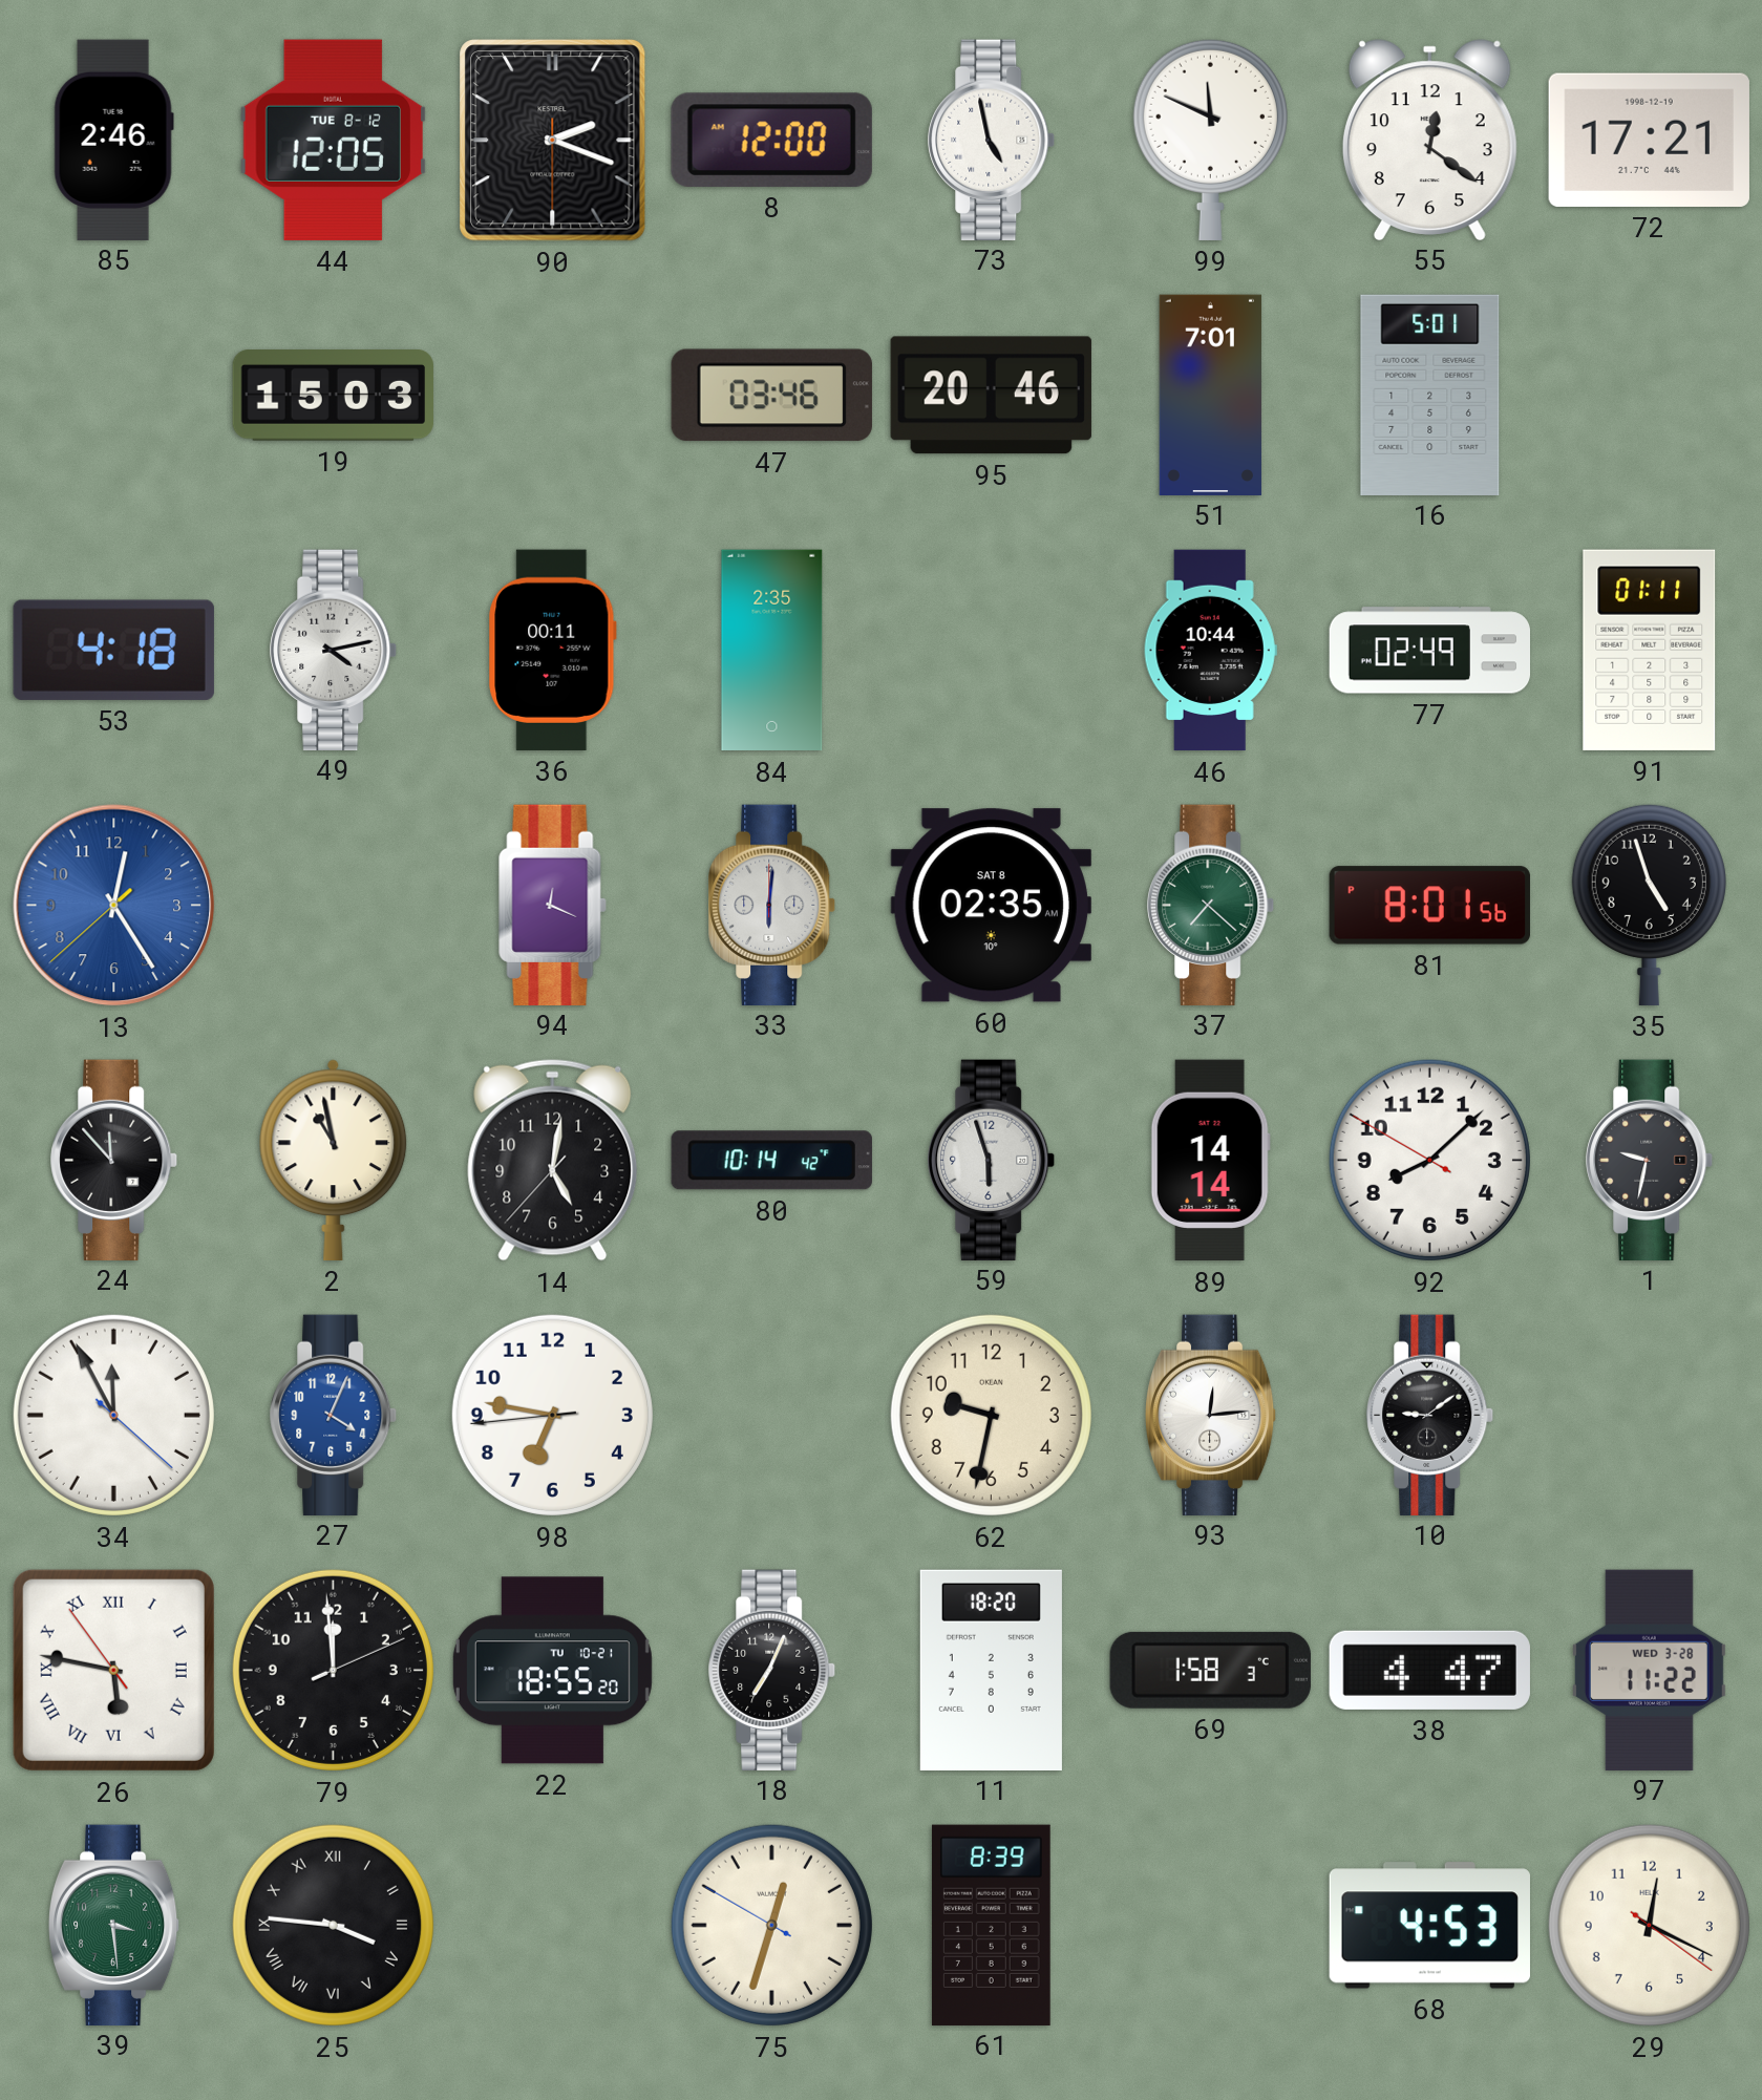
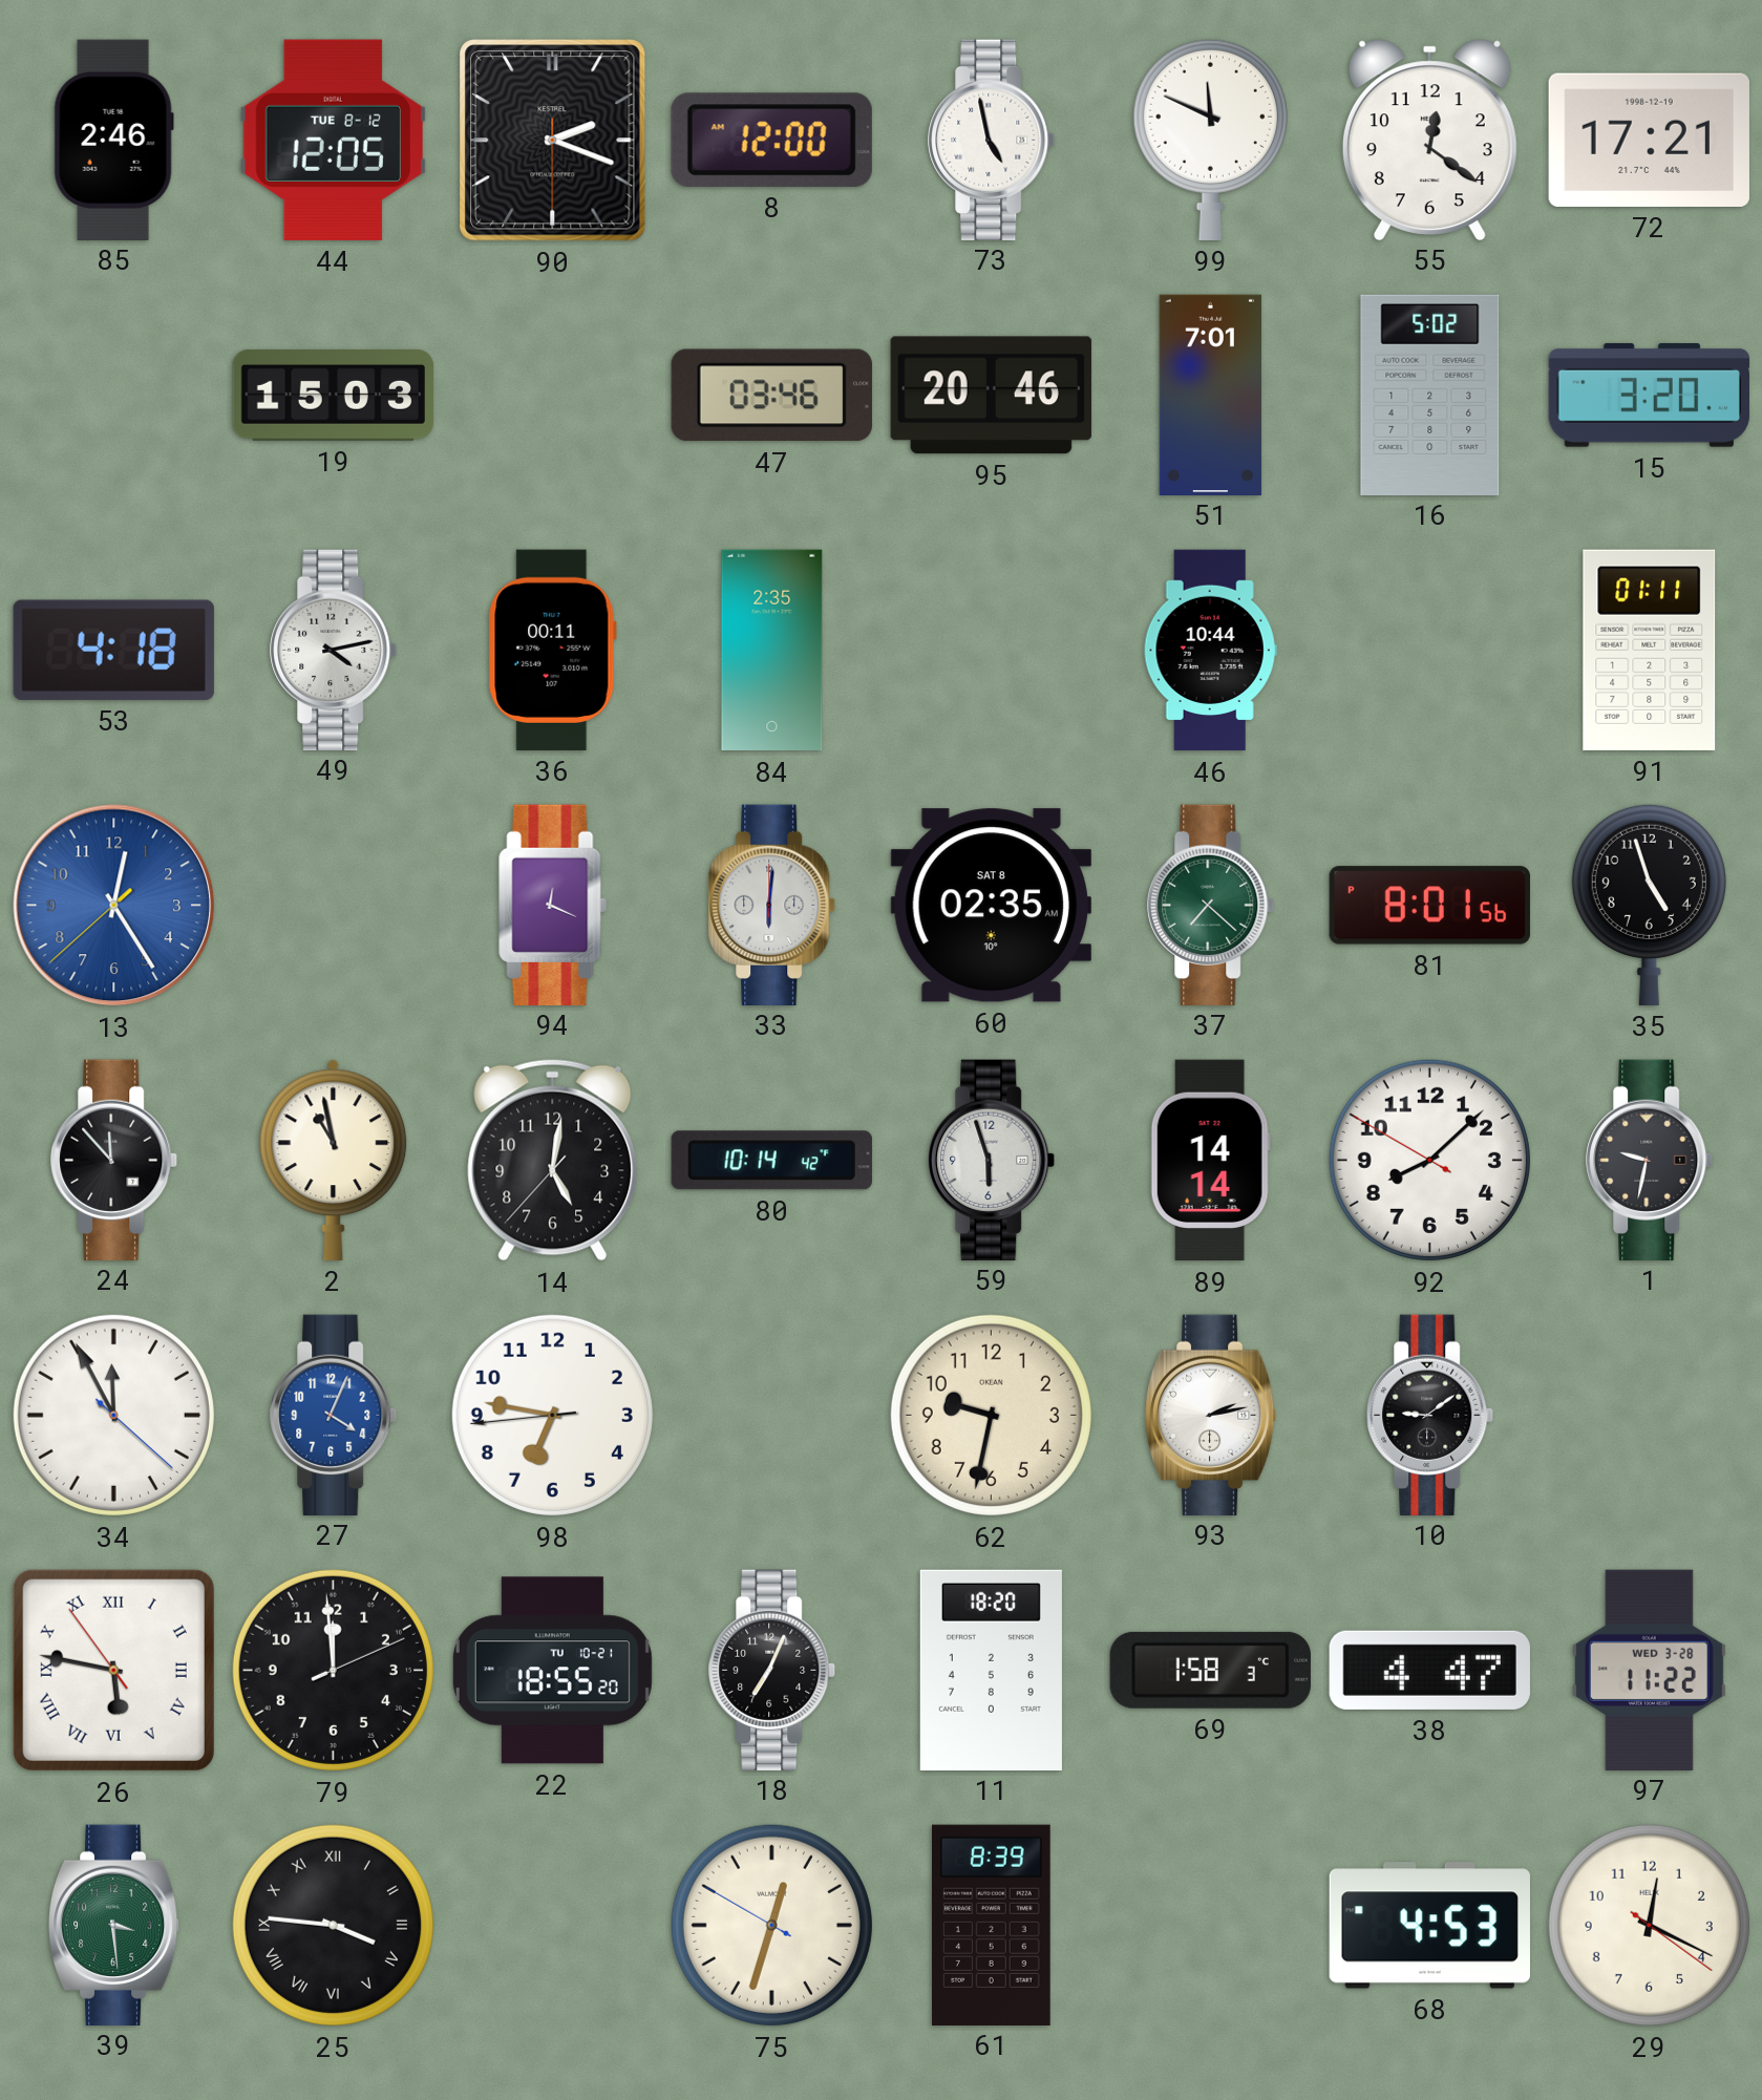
16: 5:01 -> 5:02 (1430, 395)
15: none -> 3:20 (1649, 395)
77: 02:49 -> none (1429, 651)
93: 12:14 -> 2:13 (1211, 1415)
